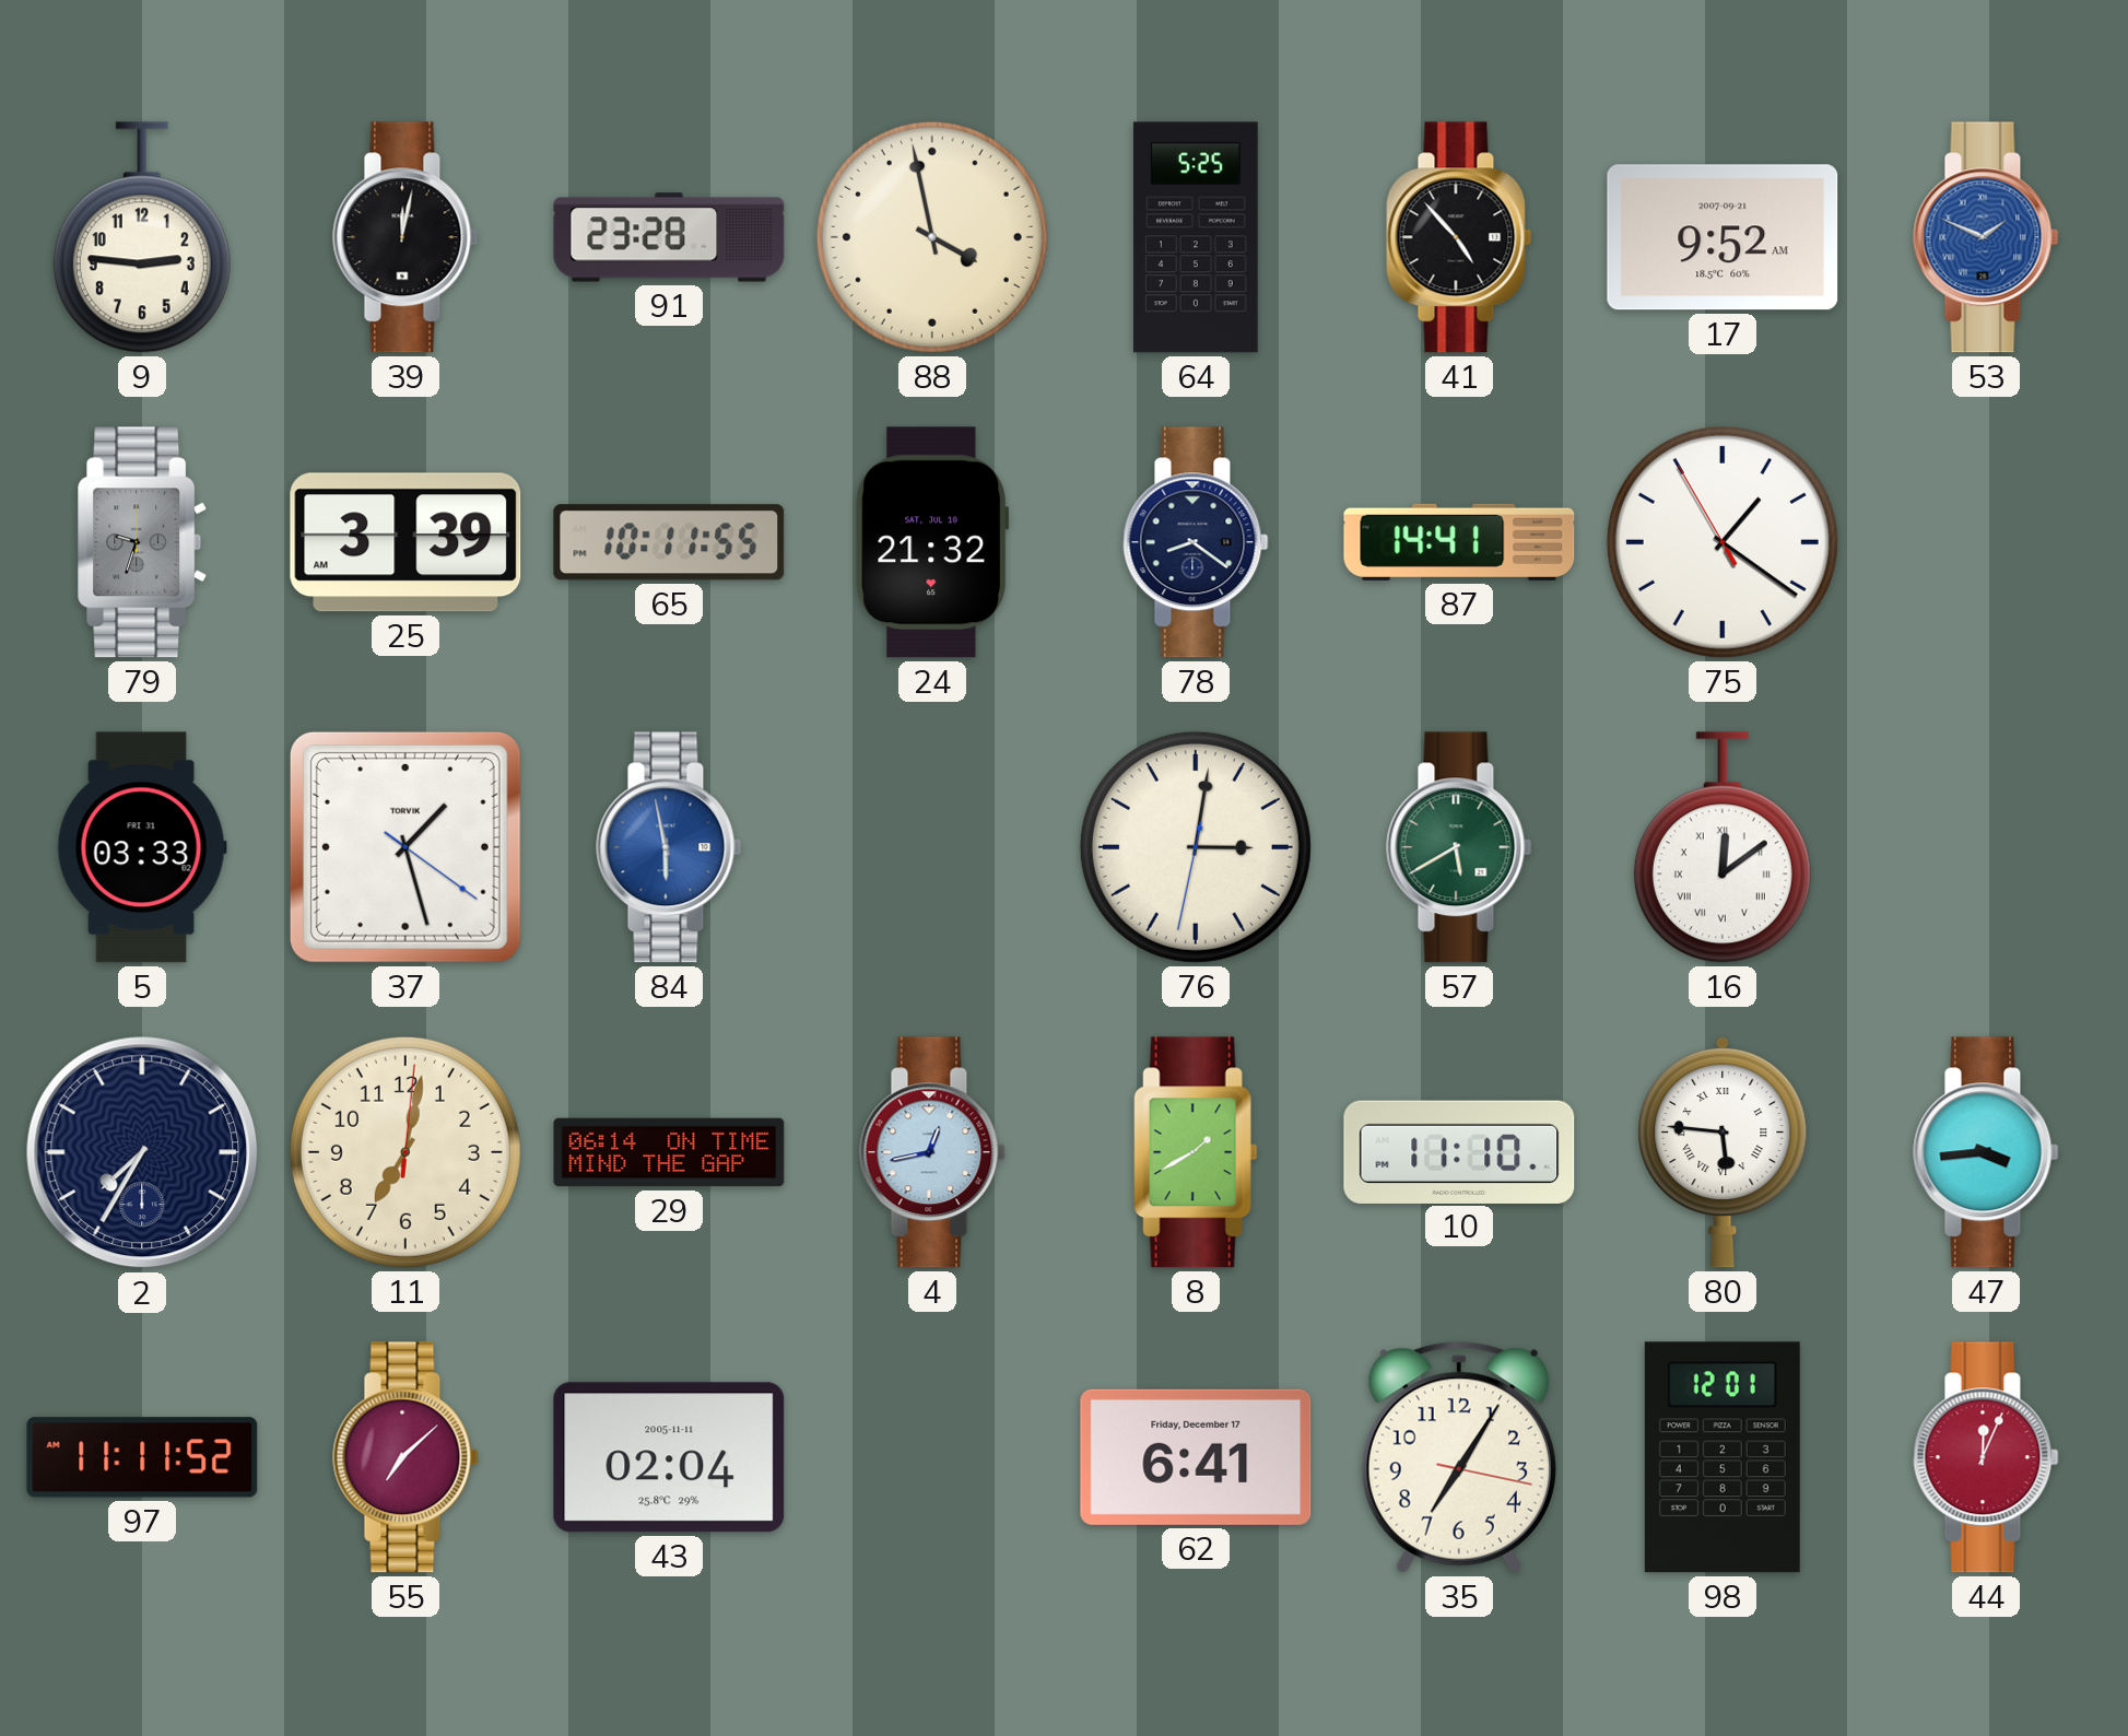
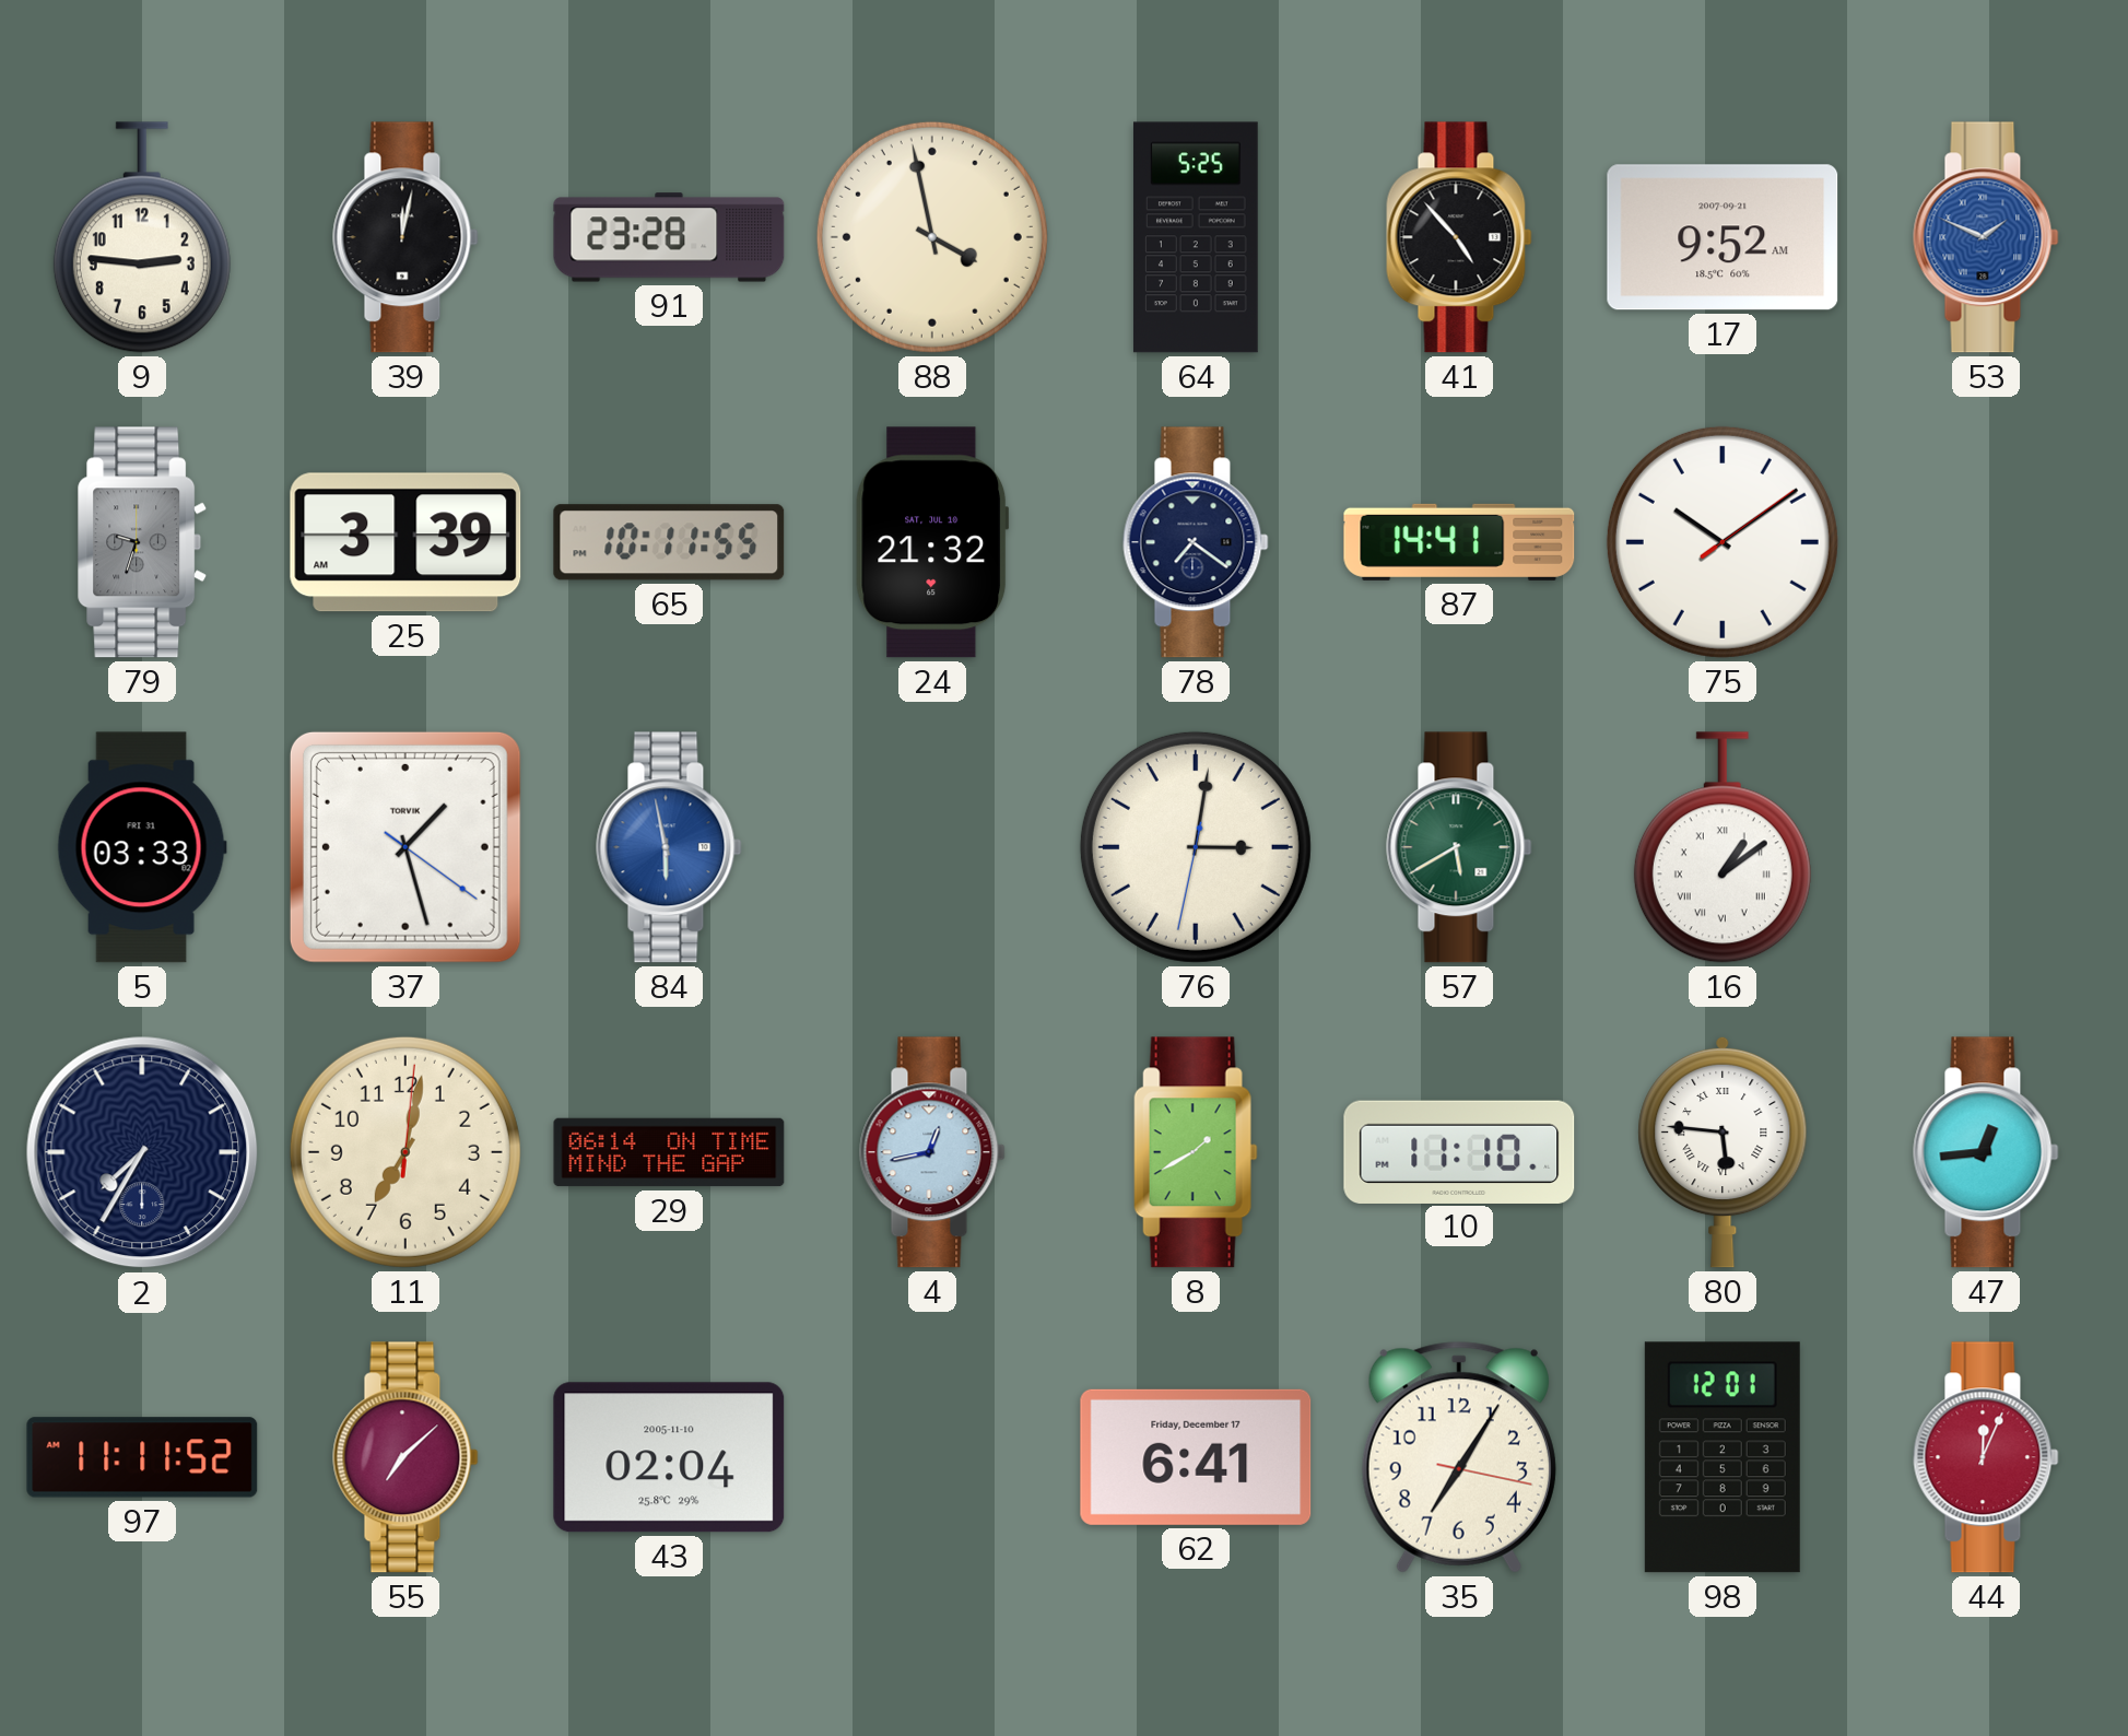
78: 8:21 -> 7:21 (1196, 542)
75: 1:20 -> 10:09 (1723, 542)
16: 12:09 -> 1:09 (1723, 847)
47: 3:44 -> 12:44 (1986, 1152)
43 date: 2005-11-11 -> 2005-11-10 (669, 1457)
